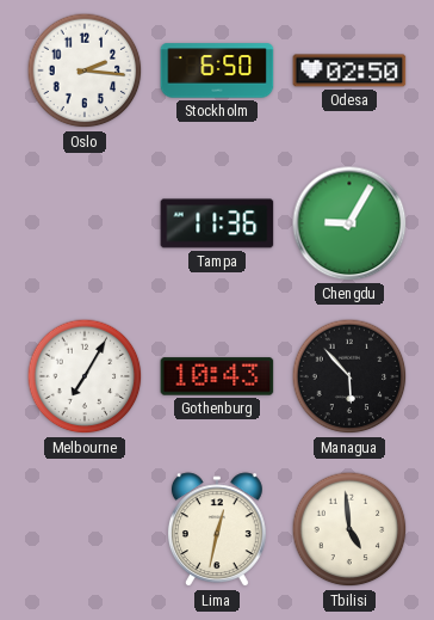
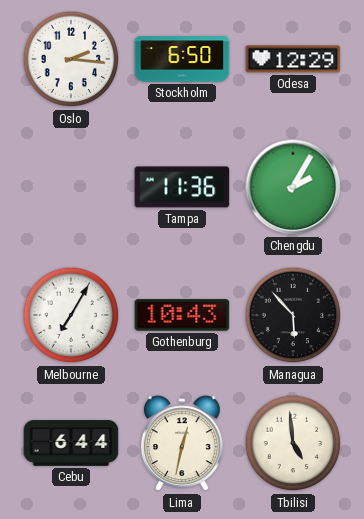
Odesa: 02:50 -> 12:29 (293, 59)
Chengdu: 9:05 -> 2:05 (293, 187)
Cebu: none -> 6:44 (71, 443)
